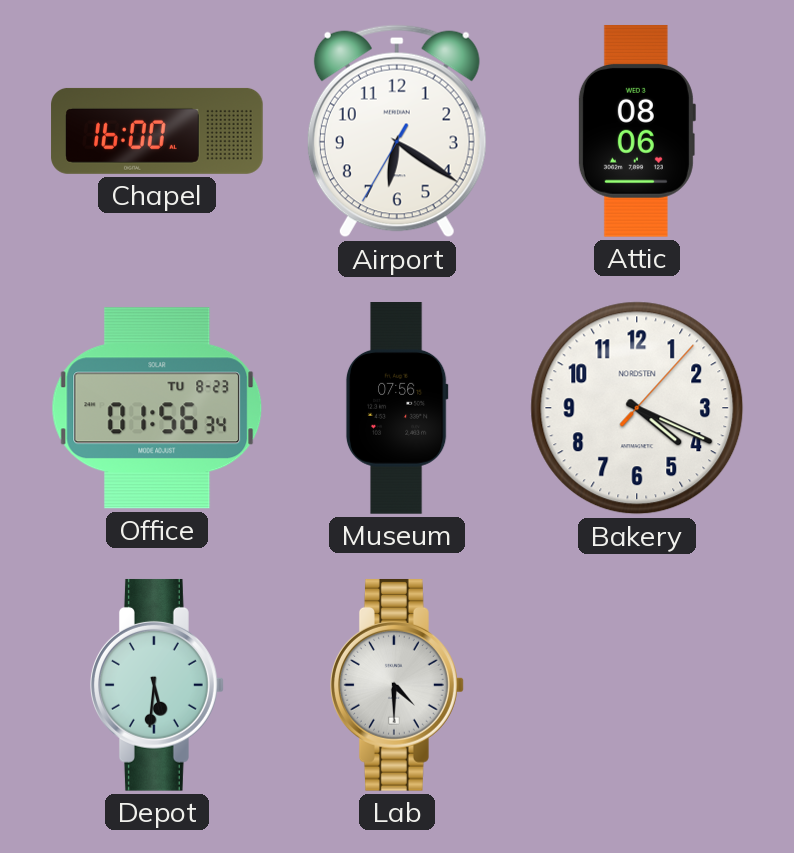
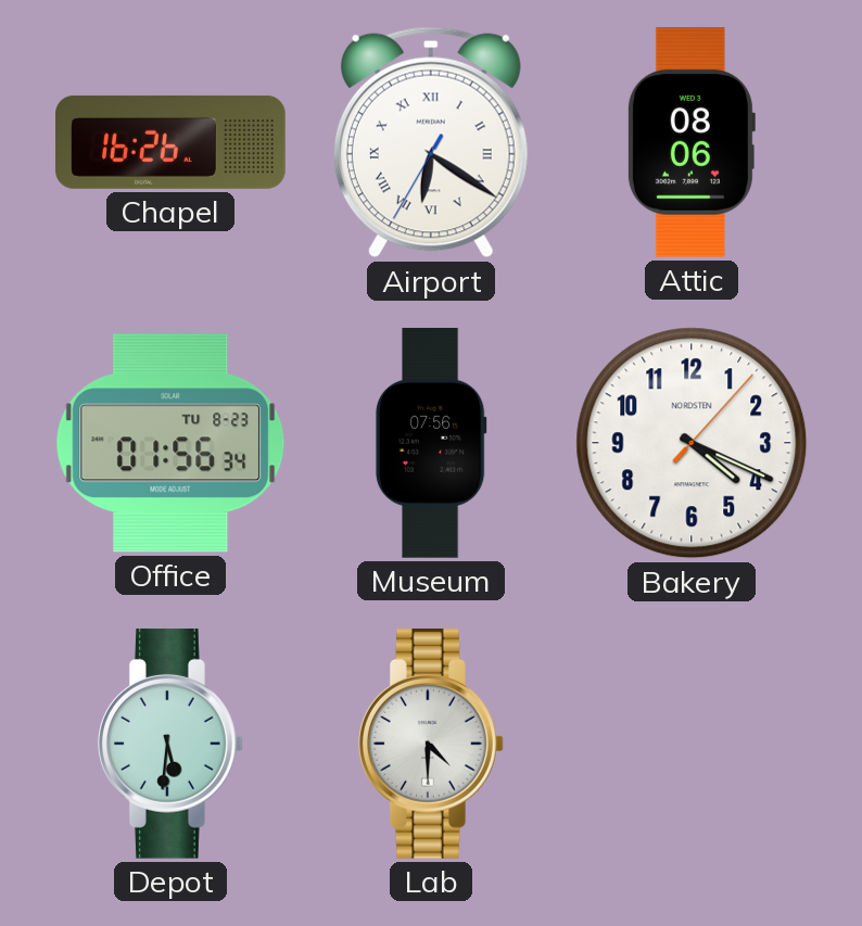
Chapel: 16:00 -> 16:26 (170, 142)
Airport numerals: Arabic -> Roman (431, 142)
